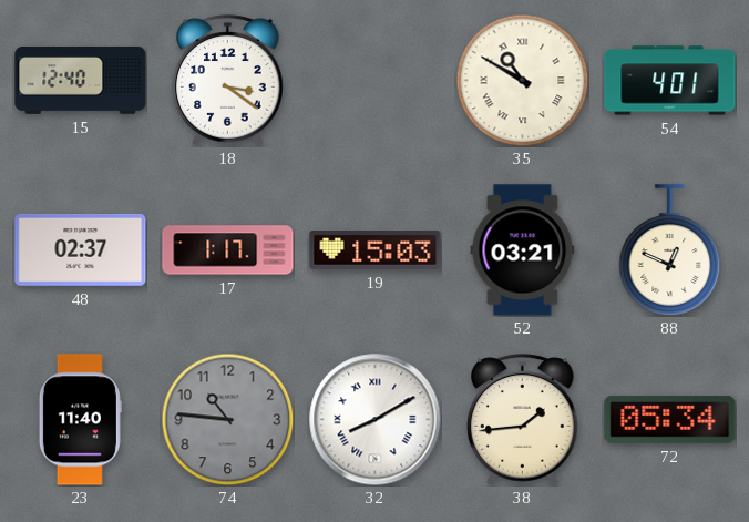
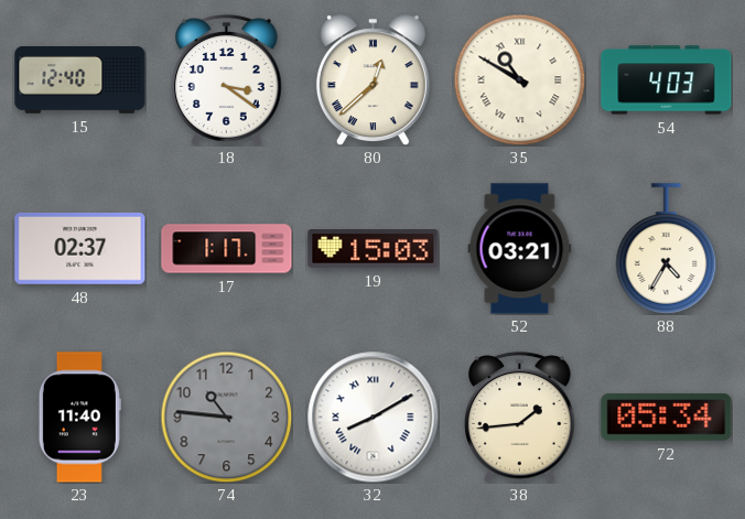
80: none -> 12:38 (372, 80)
54: 4:01 -> 4:03 (667, 80)
88: 12:49 -> 4:35 (667, 249)
